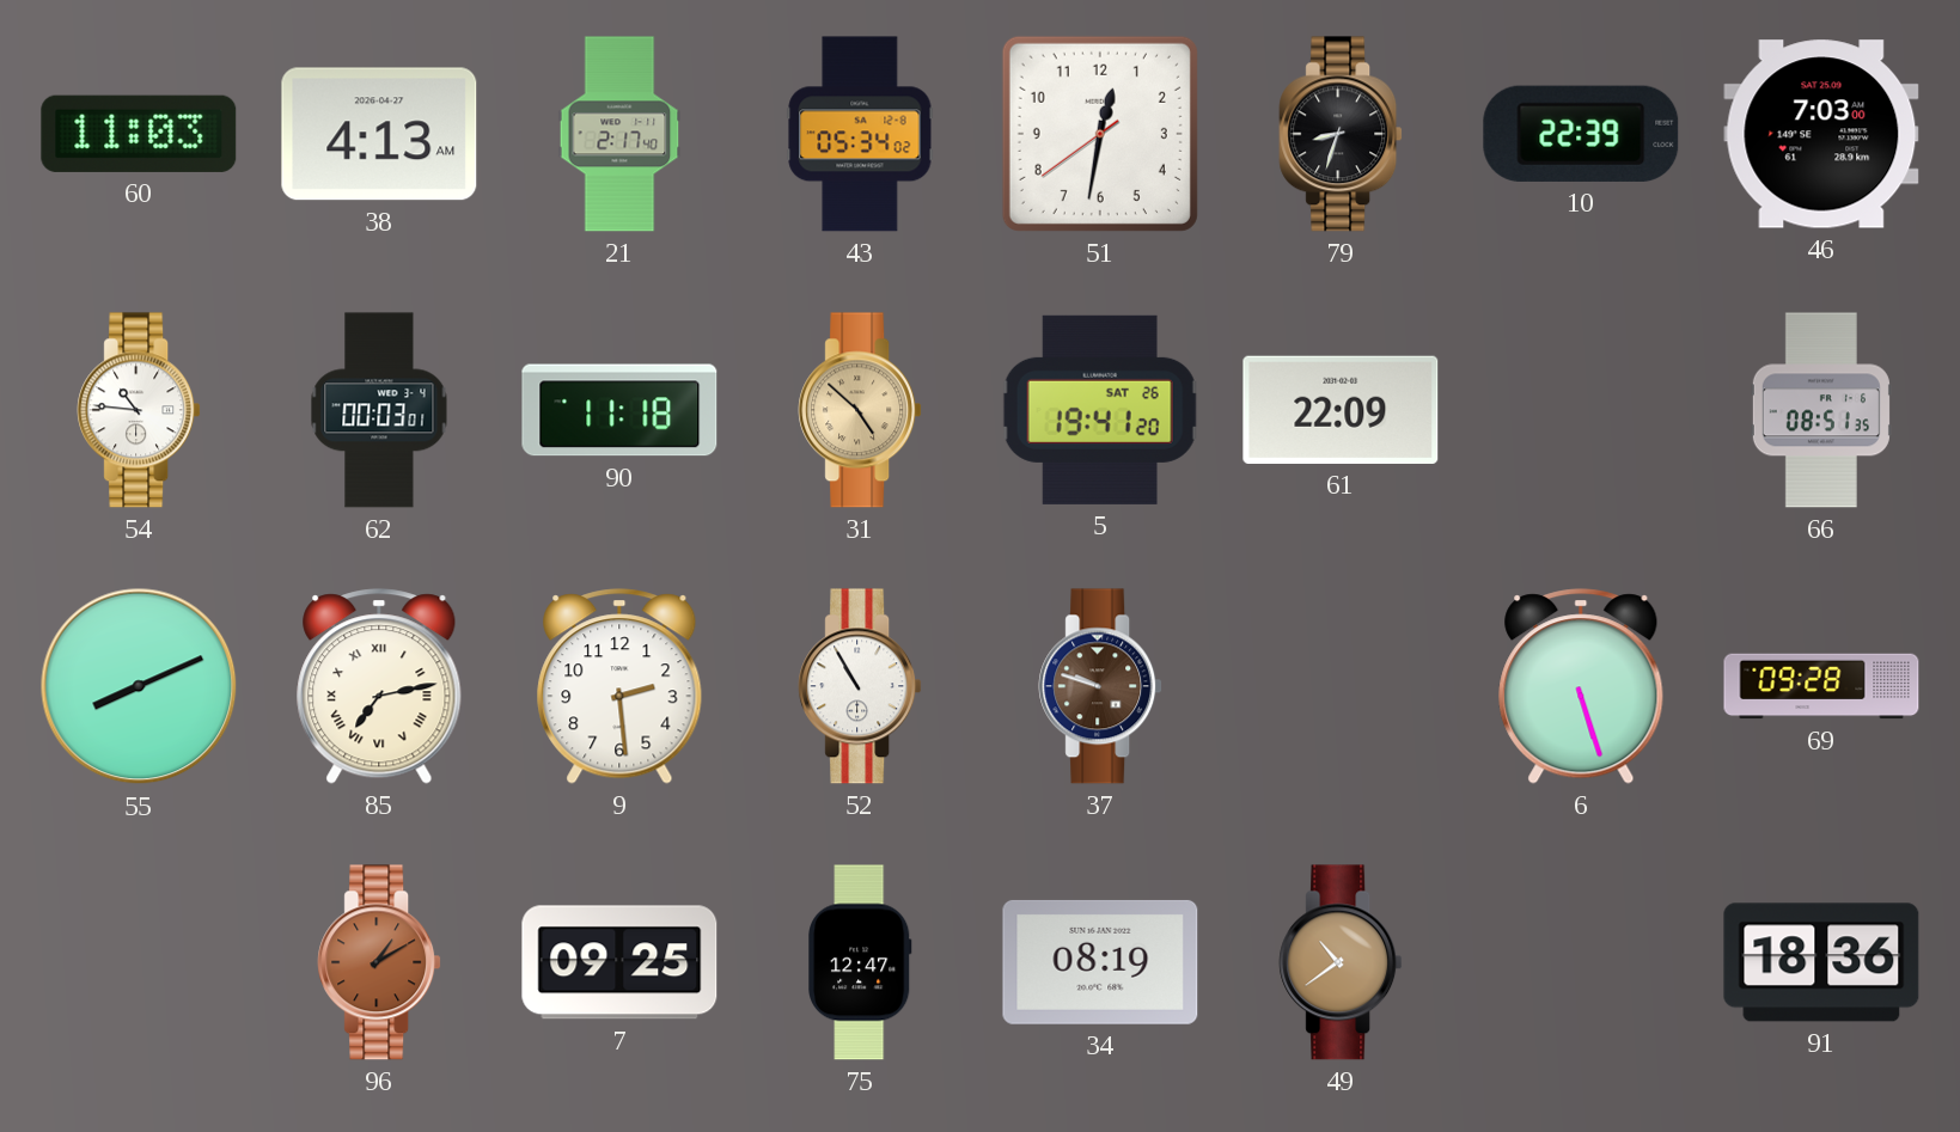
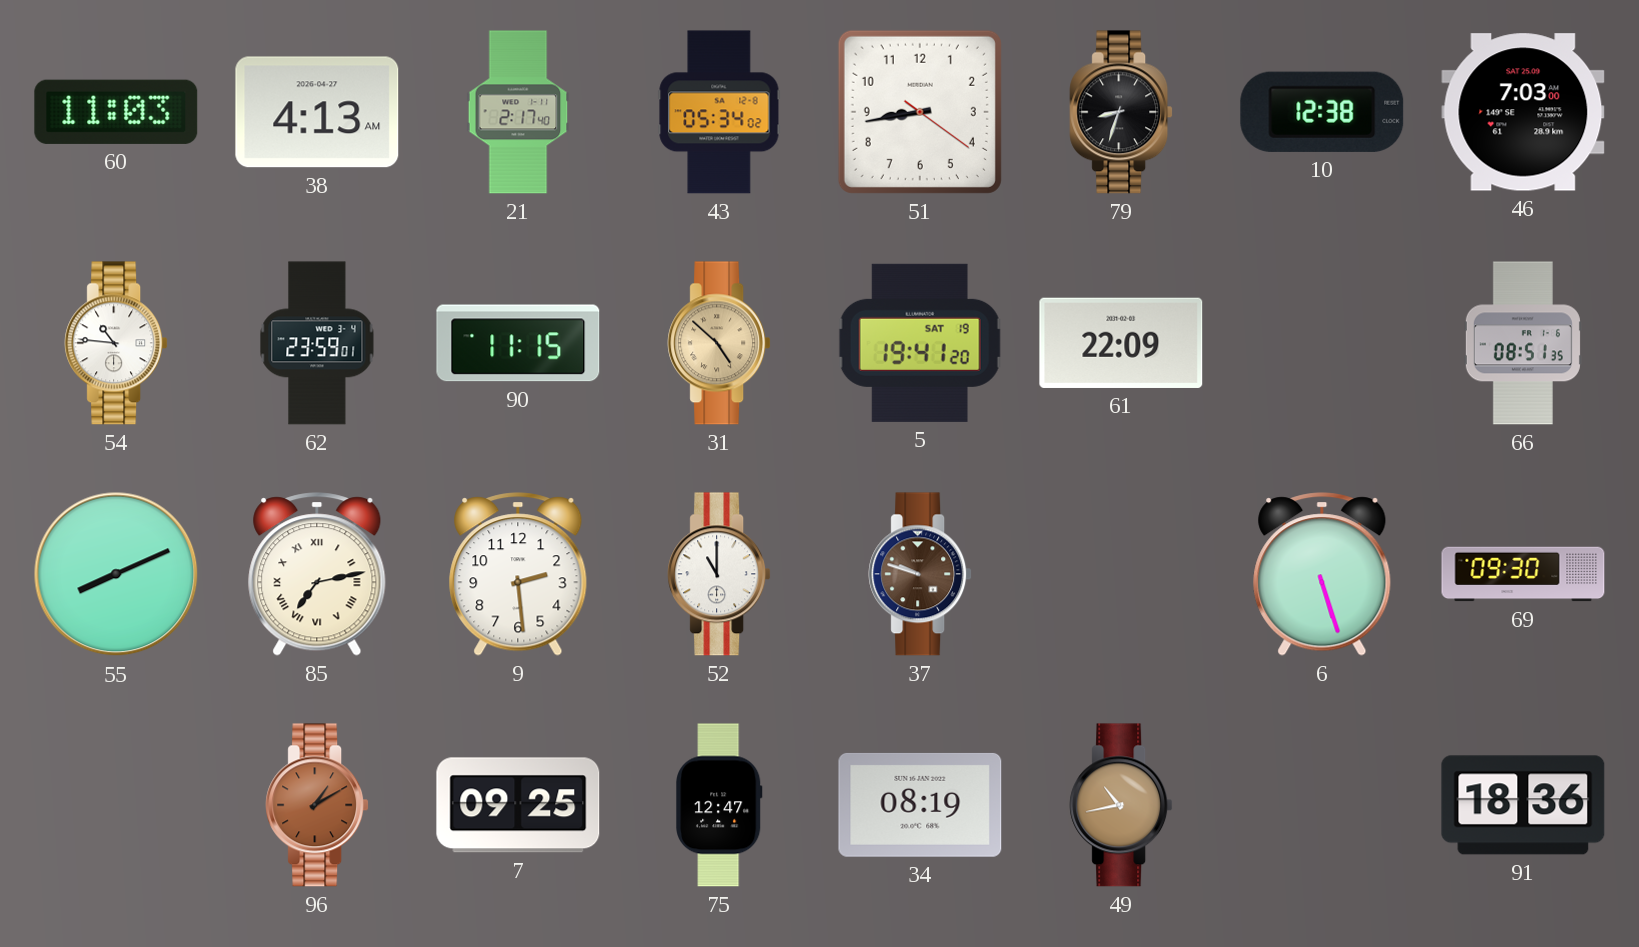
51: 12:31 -> 8:43 (920, 112)
10: 22:39 -> 12:38 (1322, 112)
62: 00:03 -> 23:59 (317, 343)
90: 11:18 -> 11:15 (518, 343)
5 date: SAT 26 -> SAT 19 (920, 343)
52: 10:55 -> 11:00 (719, 574)
69: 09:28 -> 09:30 (1523, 574)
49: 10:39 -> 10:43 (1121, 805)
